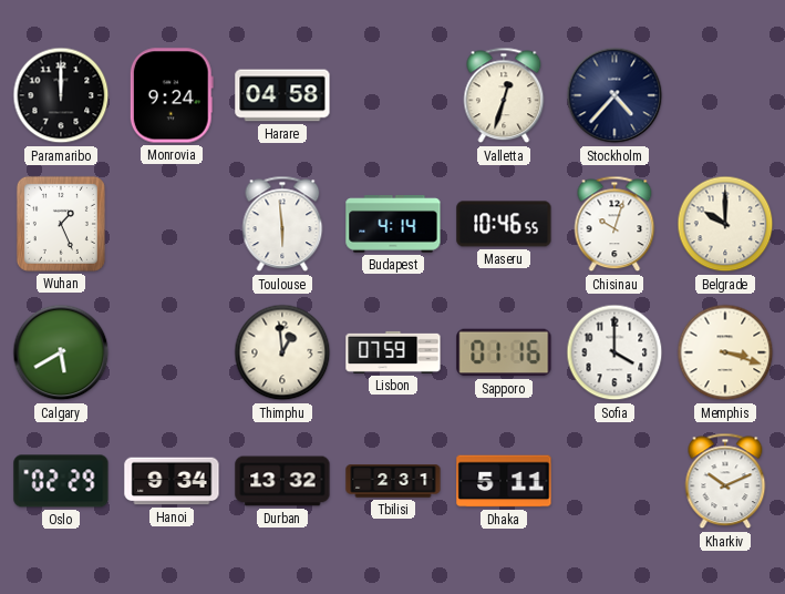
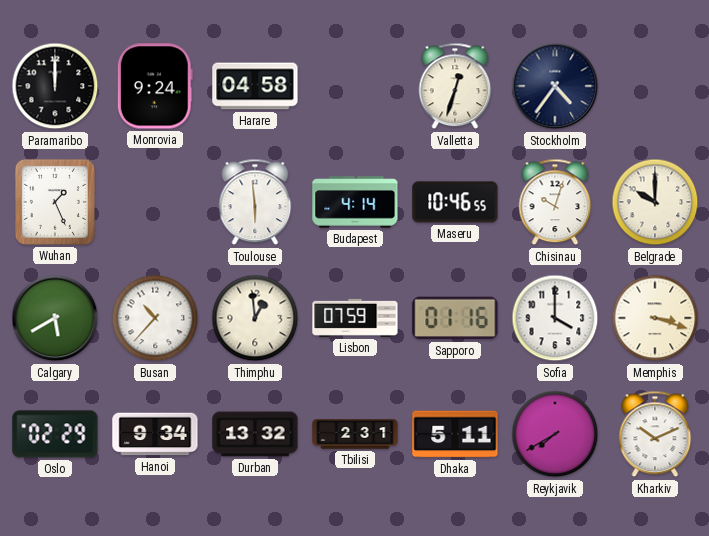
Stockholm: 4:37 -> 4:36 (555, 86)
Busan: none -> 10:37 (155, 318)
Reykjavik: none -> 7:40 (555, 434)
